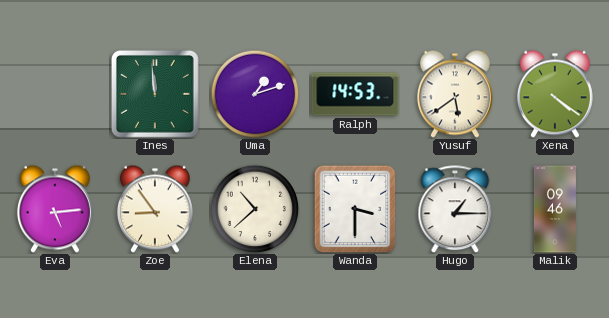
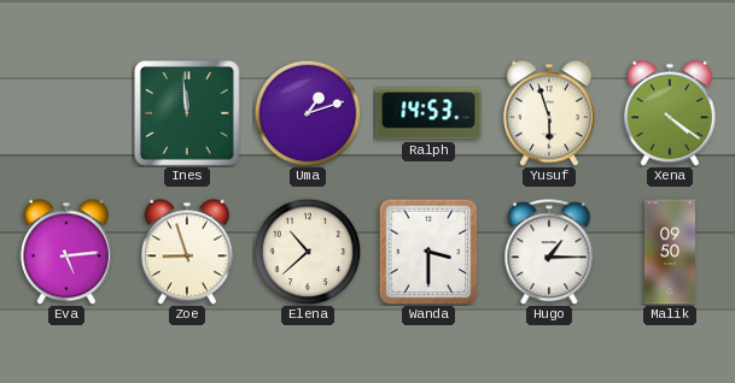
Yusuf: 5:39 -> 5:57 (549, 113)
Zoe: 8:54 -> 8:57 (187, 252)
Malik: 09:46 -> 09:50 (670, 252)
